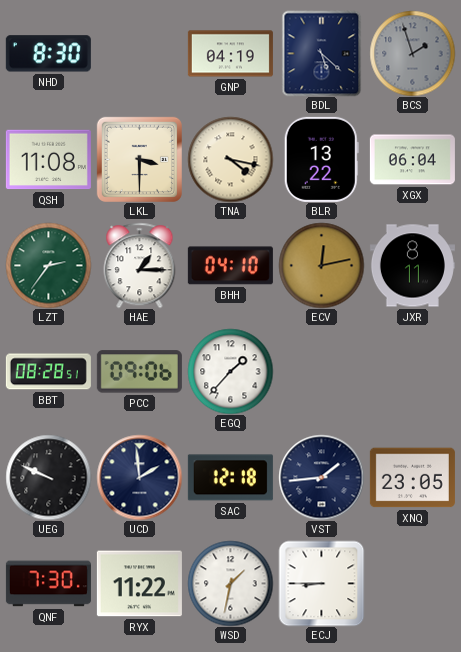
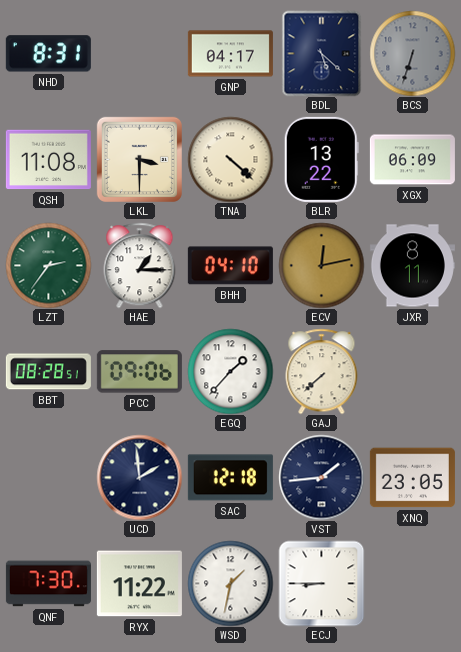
NHD: 8:30 -> 8:31 (48, 54)
GNP: 04:19 -> 04:17 (230, 54)
BCS: 1:57 -> 6:33 (412, 53)
TNA: 4:17 -> 4:22 (230, 159)
XGX: 06:04 -> 06:09 (412, 160)
GAJ: none -> 7:38 (322, 371)
UEG: 9:49 -> none (48, 477)
